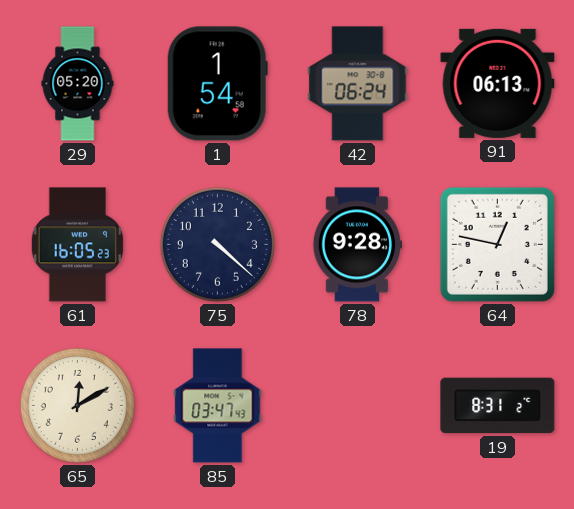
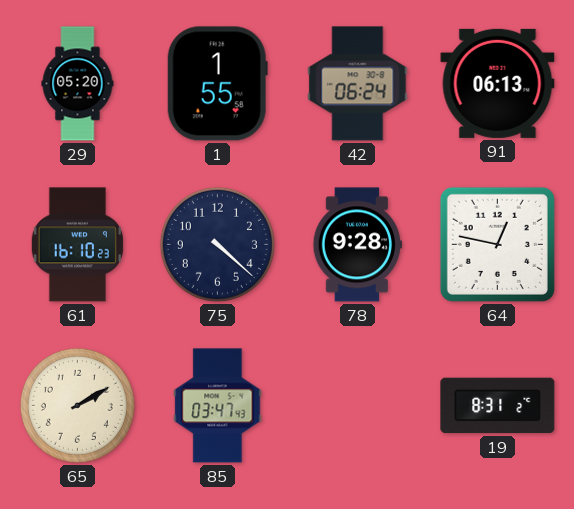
1: 1:54 -> 1:55 (217, 84)
61: 16:05 -> 16:10 (77, 245)
65: 12:10 -> 2:10 (77, 405)
